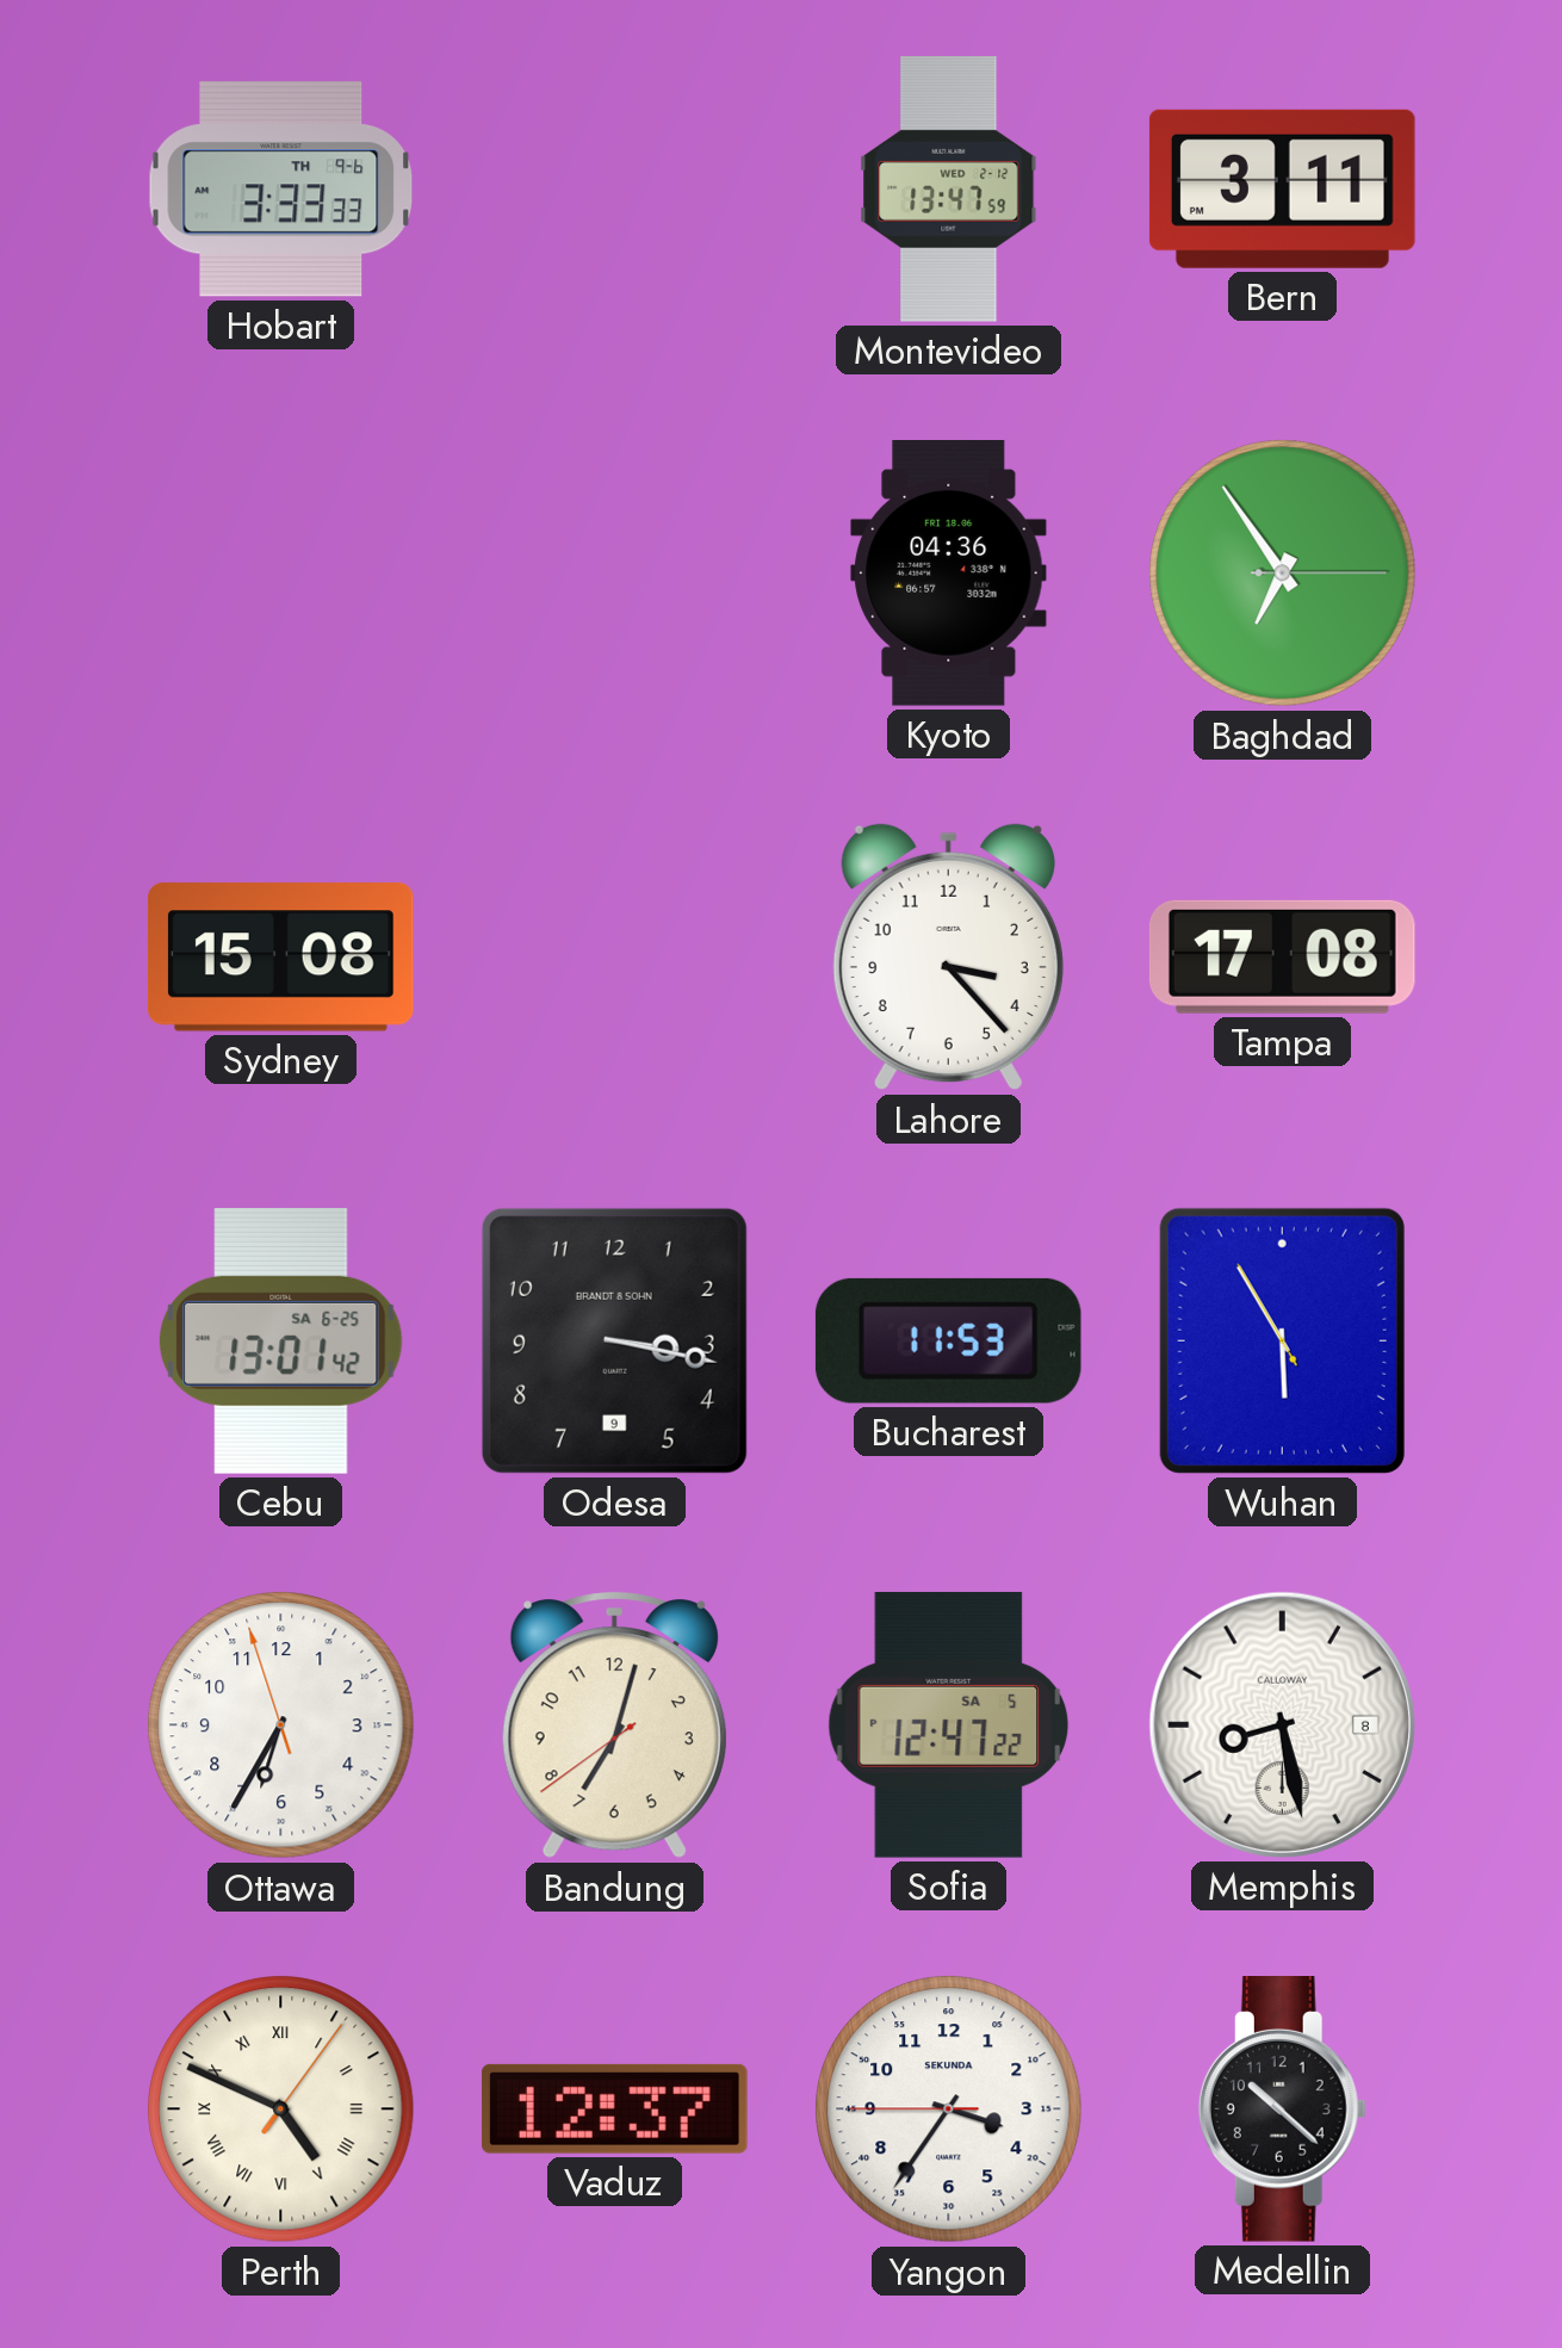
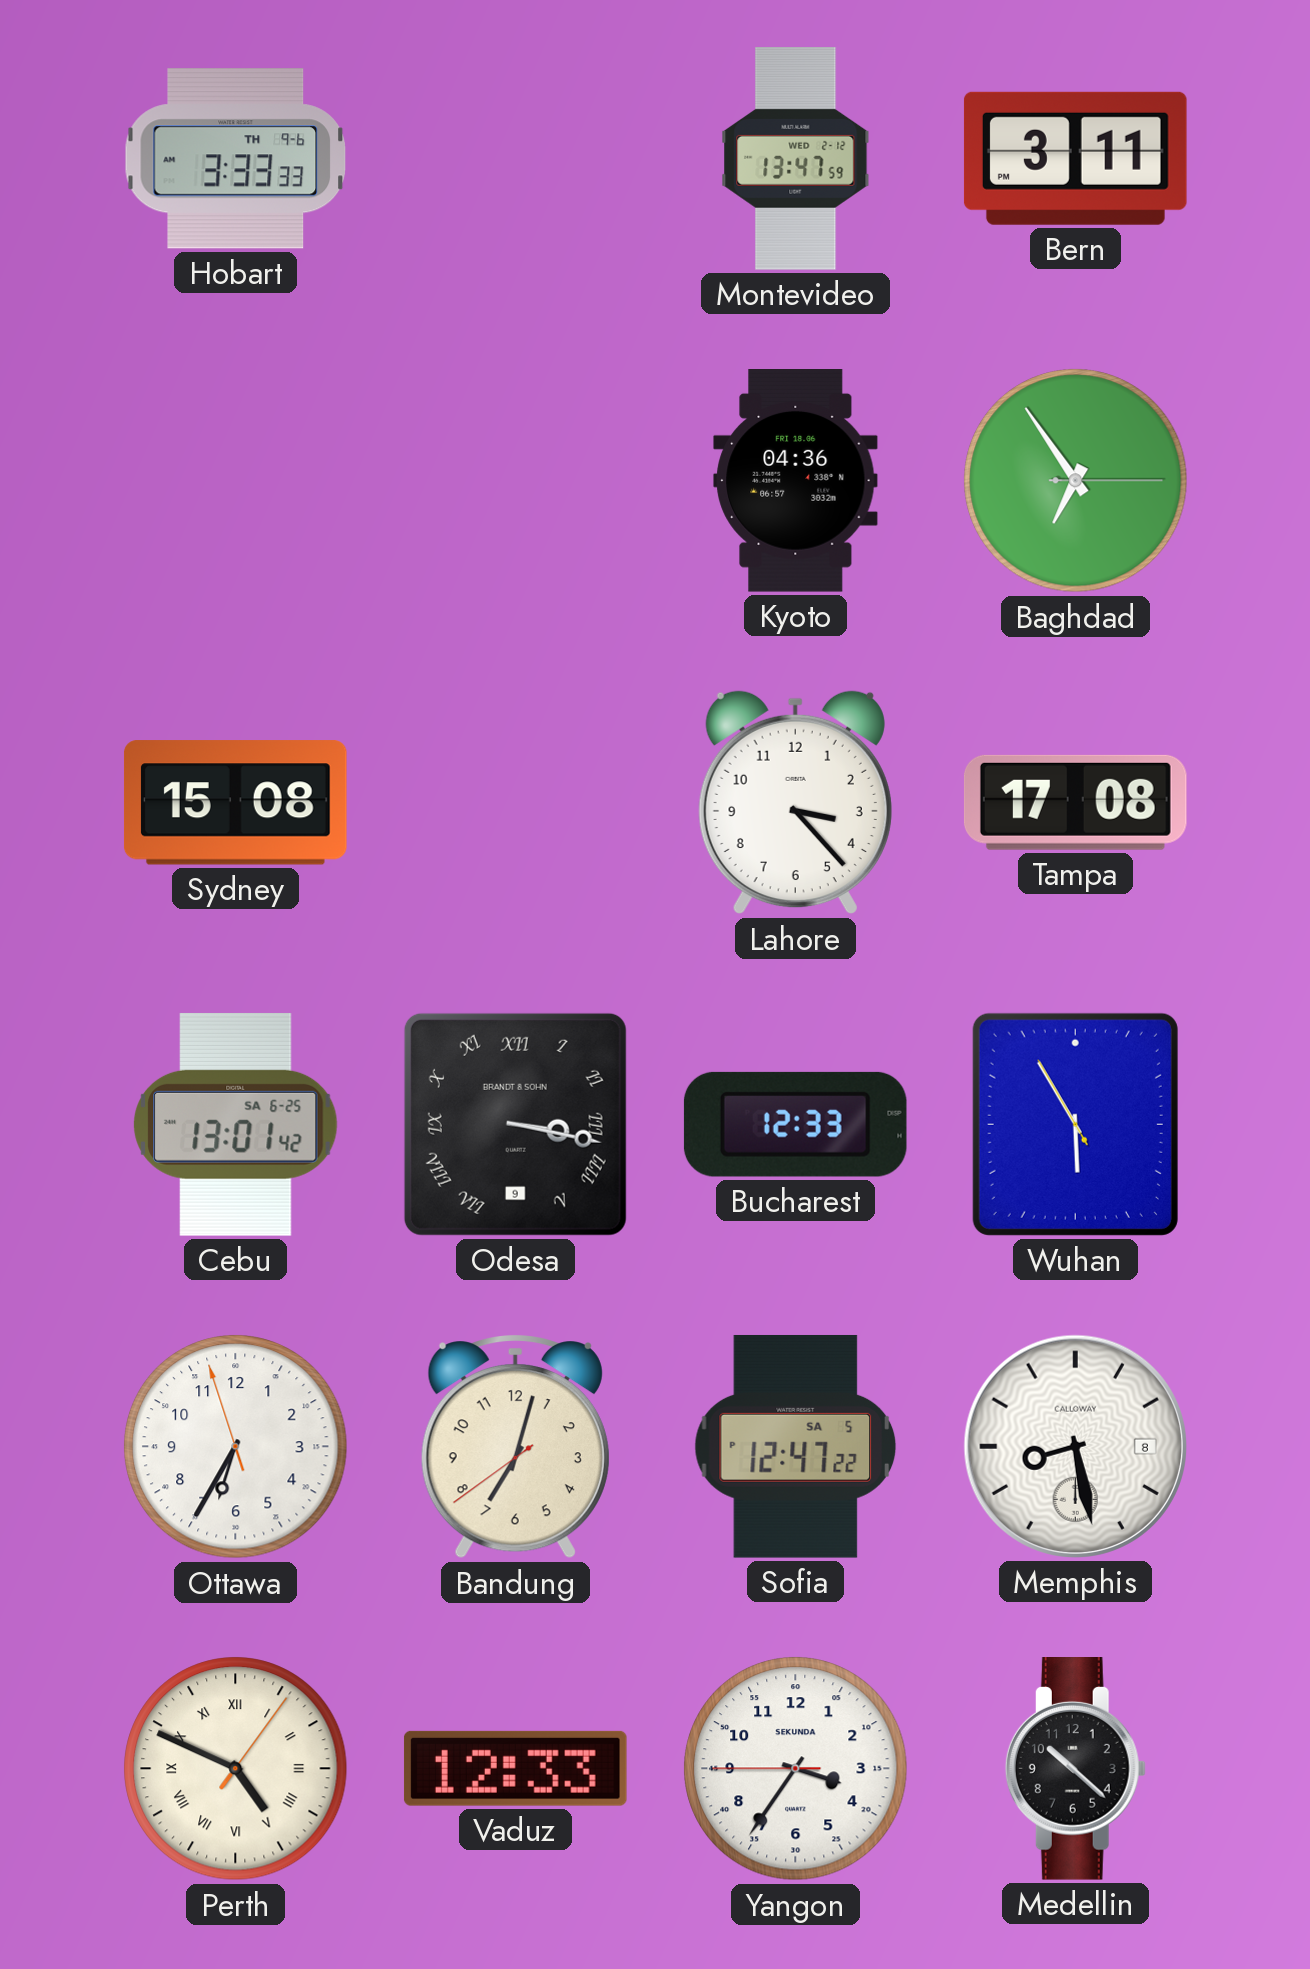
Odesa numerals: Arabic -> Roman (515, 1124)
Bucharest: 11:53 -> 12:33 (795, 1124)
Vaduz: 12:37 -> 12:33 (515, 1768)
